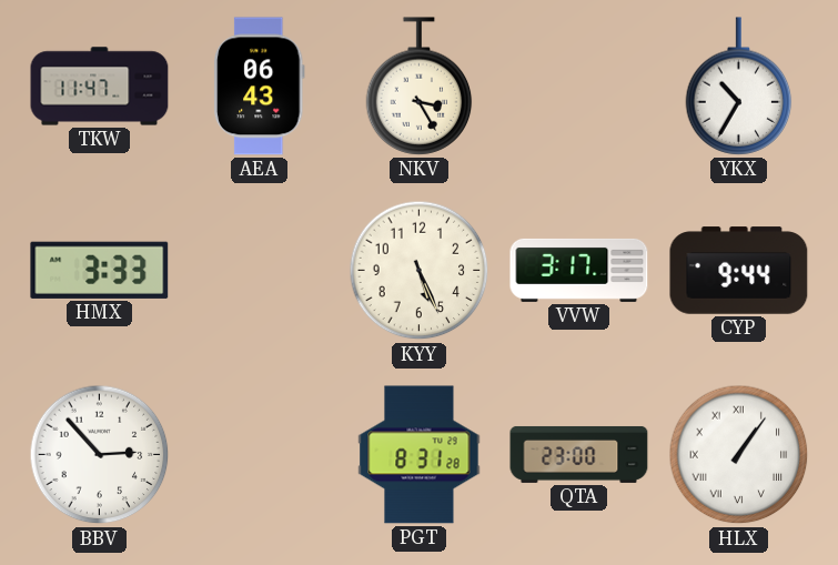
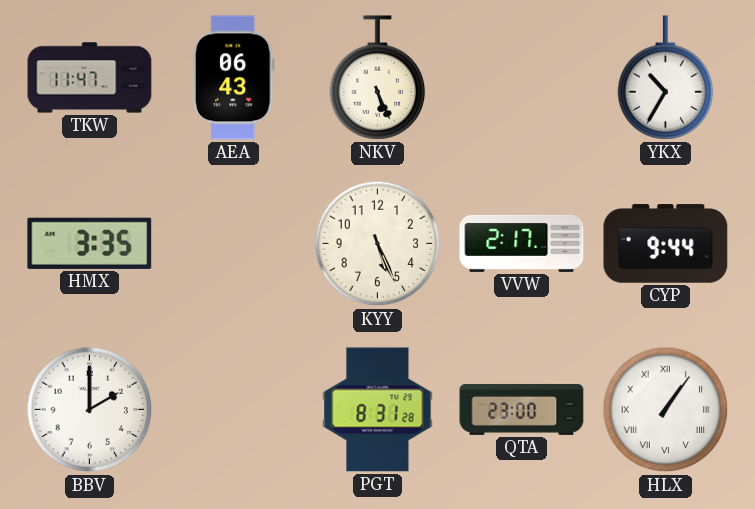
NKV: 3:25 -> 5:26 (378, 78)
HMX: 3:33 -> 3:35 (90, 243)
VVW: 3:17 -> 2:17 (522, 243)
BBV: 2:53 -> 2:00 (90, 410)
